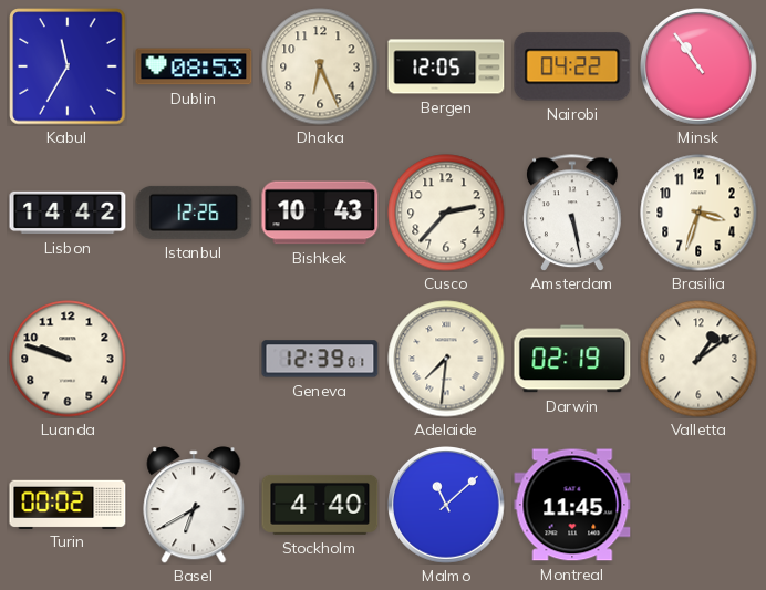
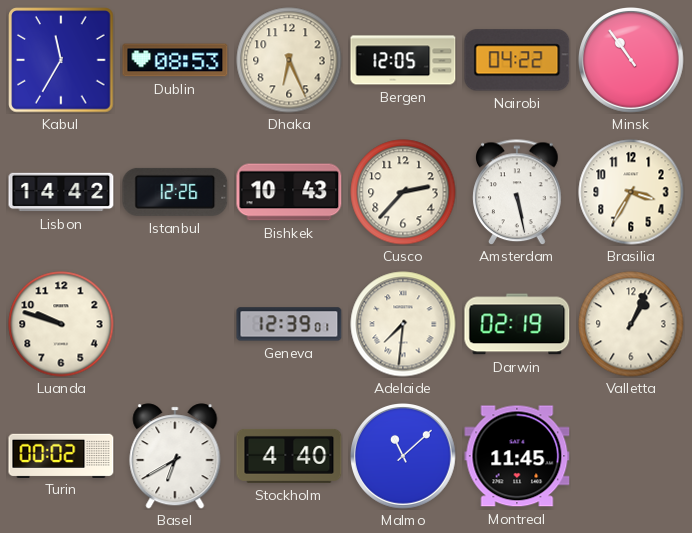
Brasilia: 3:33 -> 3:35 (631, 192)
Valletta: 1:09 -> 1:04 (631, 324)
